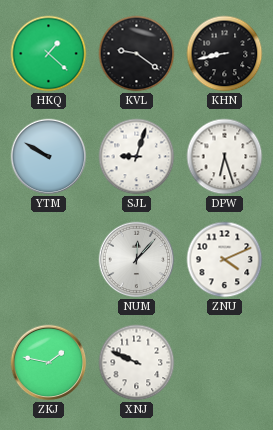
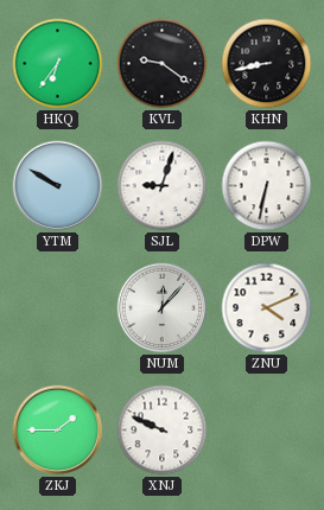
HKQ: 1:22 -> 6:36 (58, 64)
DPW: 6:27 -> 6:32 (267, 186)
ZKJ: 1:47 -> 1:45 (58, 431)
